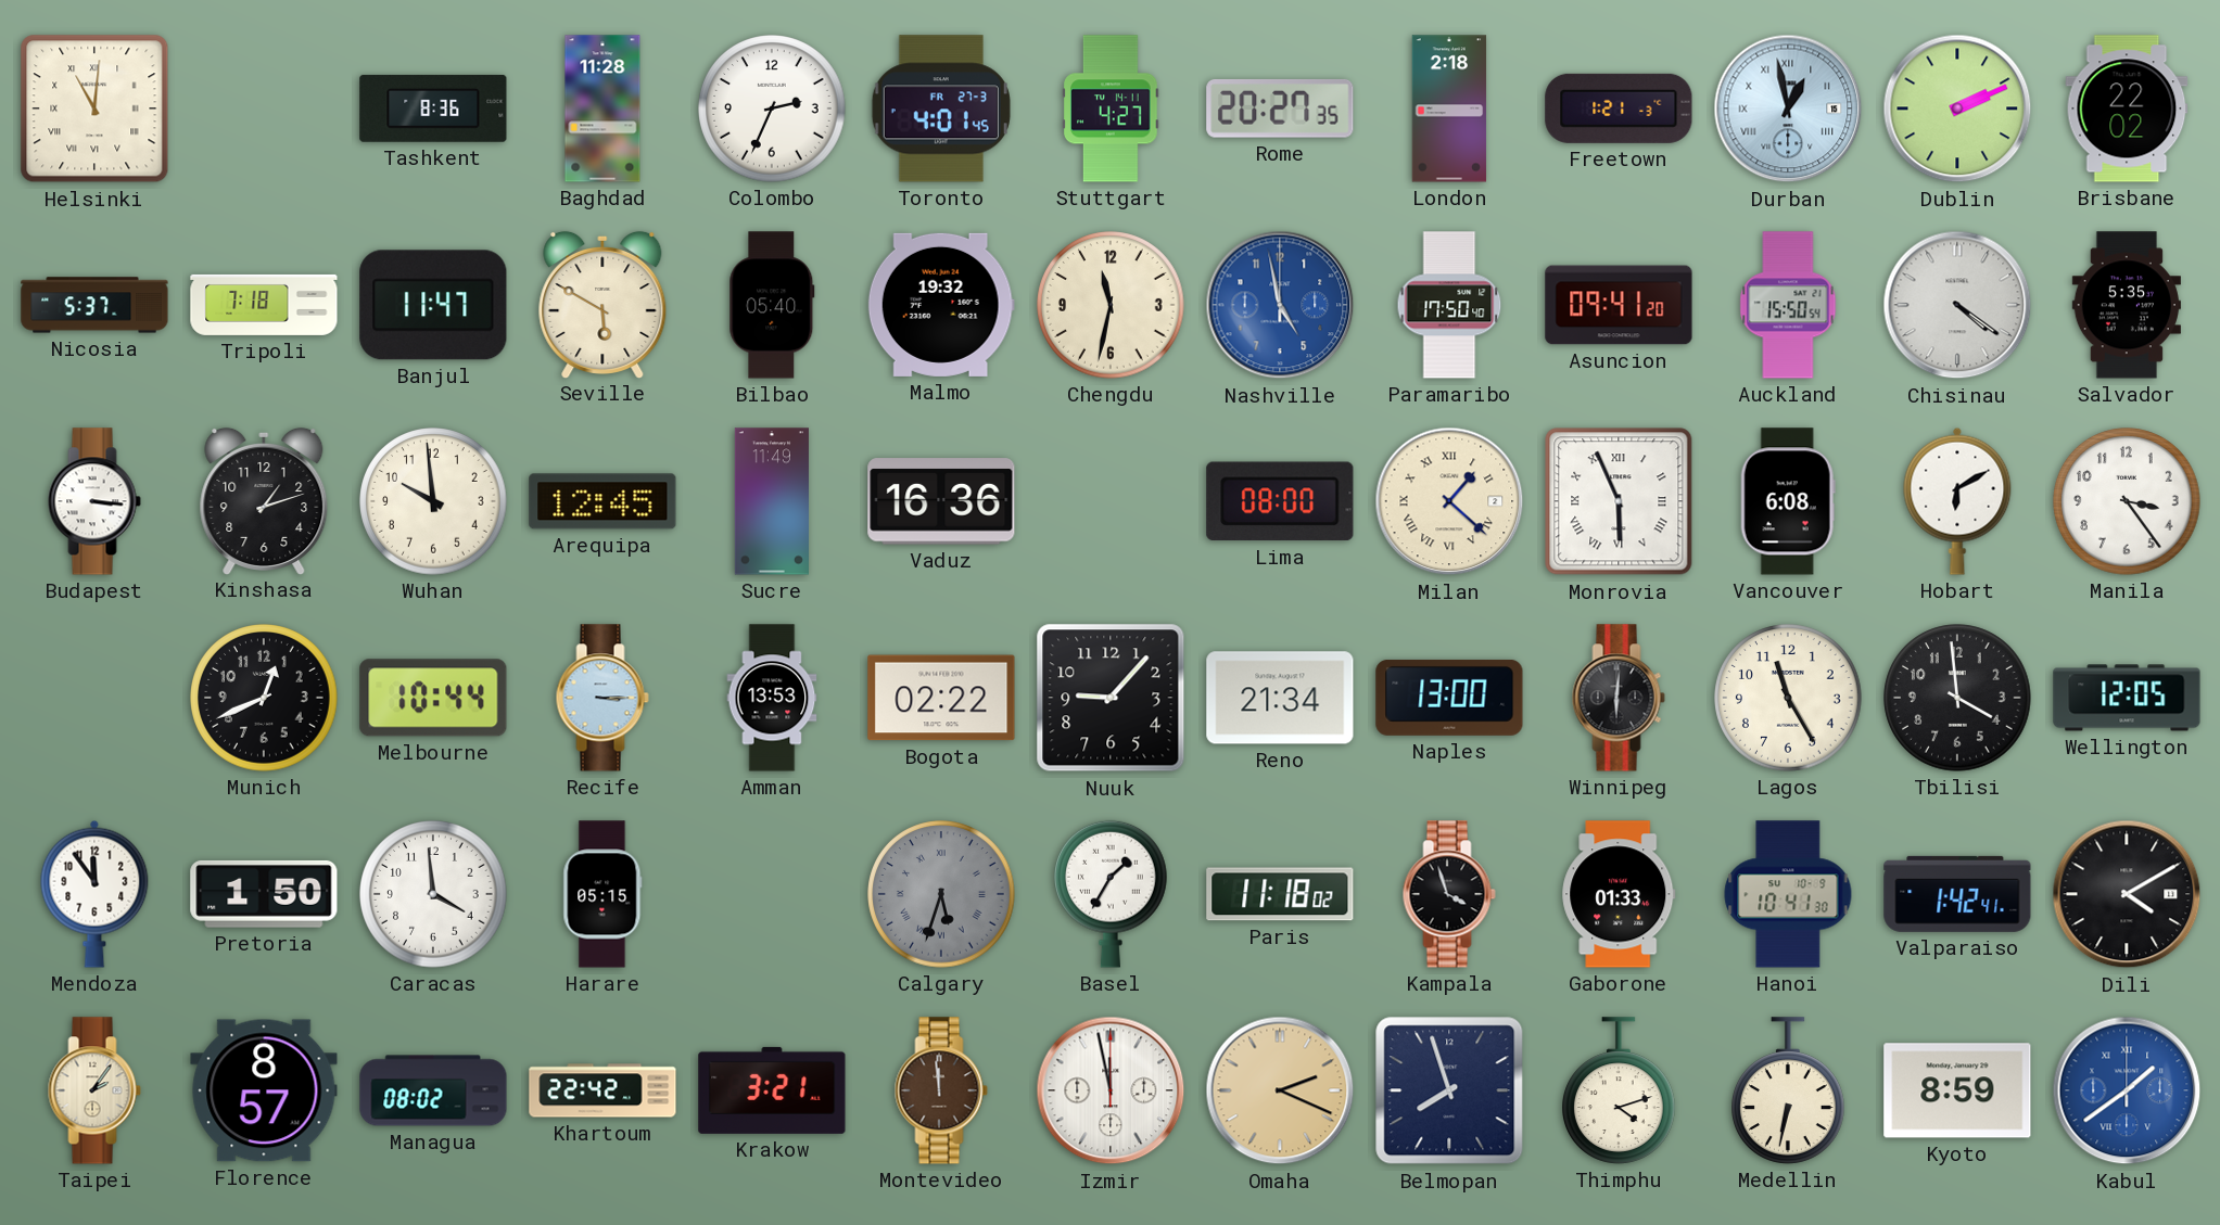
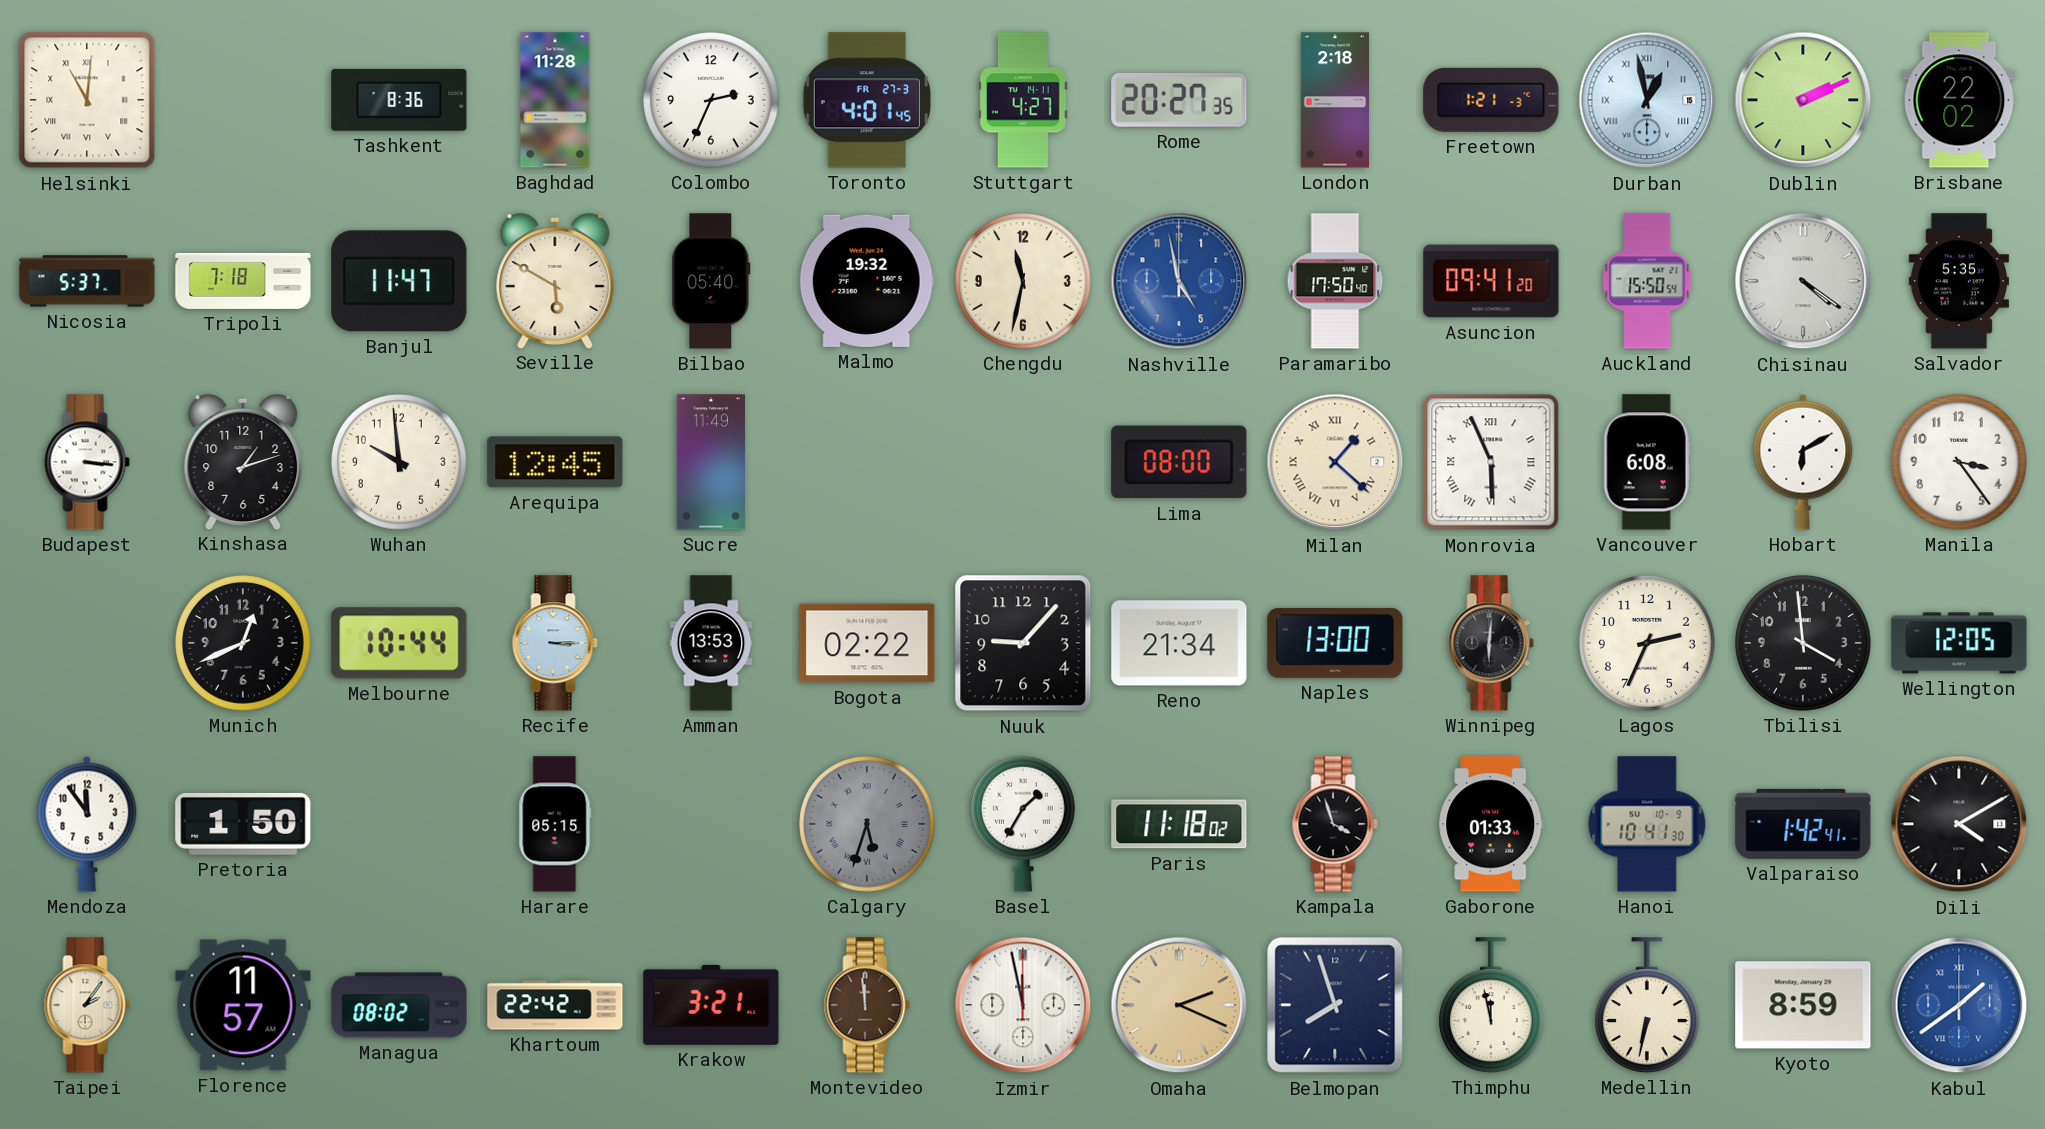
Vaduz: 16:36 -> none (941, 501)
Lagos: 11:25 -> 2:34 (1647, 643)
Caracas: 3:59 -> none (433, 894)
Florence: 8:57 -> 11:57 (243, 1005)
Thimphu: 4:12 -> 11:58 (1492, 1005)
